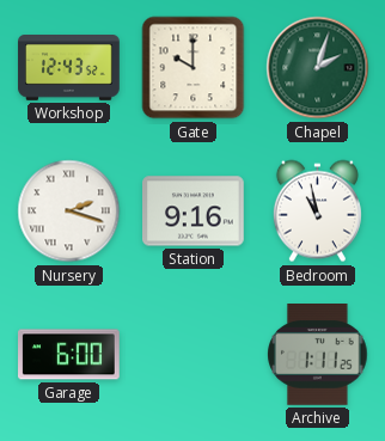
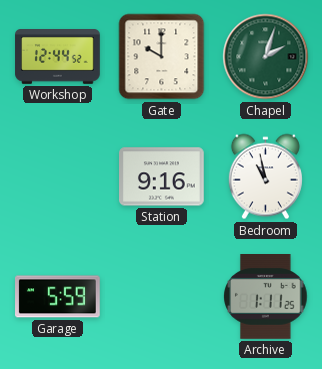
Workshop: 12:43 -> 12:44 (58, 57)
Nursery: 2:18 -> none (69, 212)
Garage: 6:00 -> 5:59 (58, 297)
